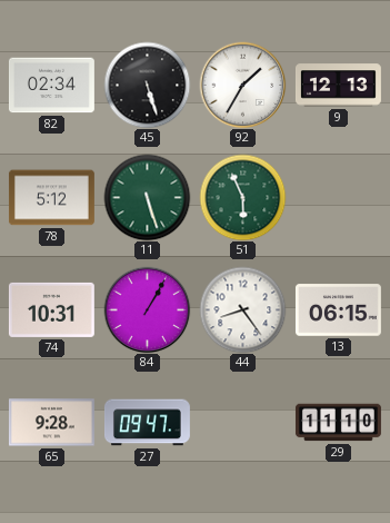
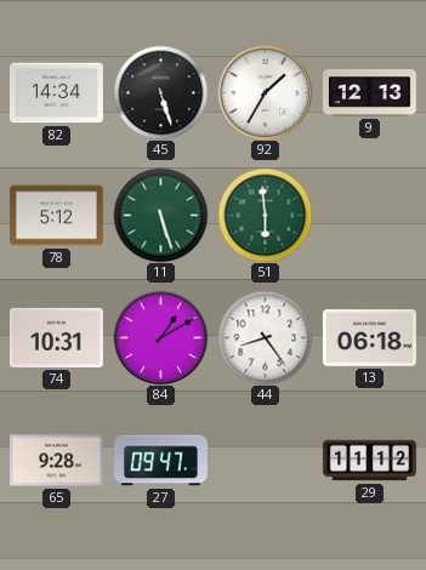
82: 02:34 -> 14:34 (56, 93)
51: 5:56 -> 5:59 (265, 215)
84: 1:05 -> 1:10 (160, 337)
13: 06:15 -> 06:18 (369, 338)
29: 11:10 -> 11:12 (369, 461)
